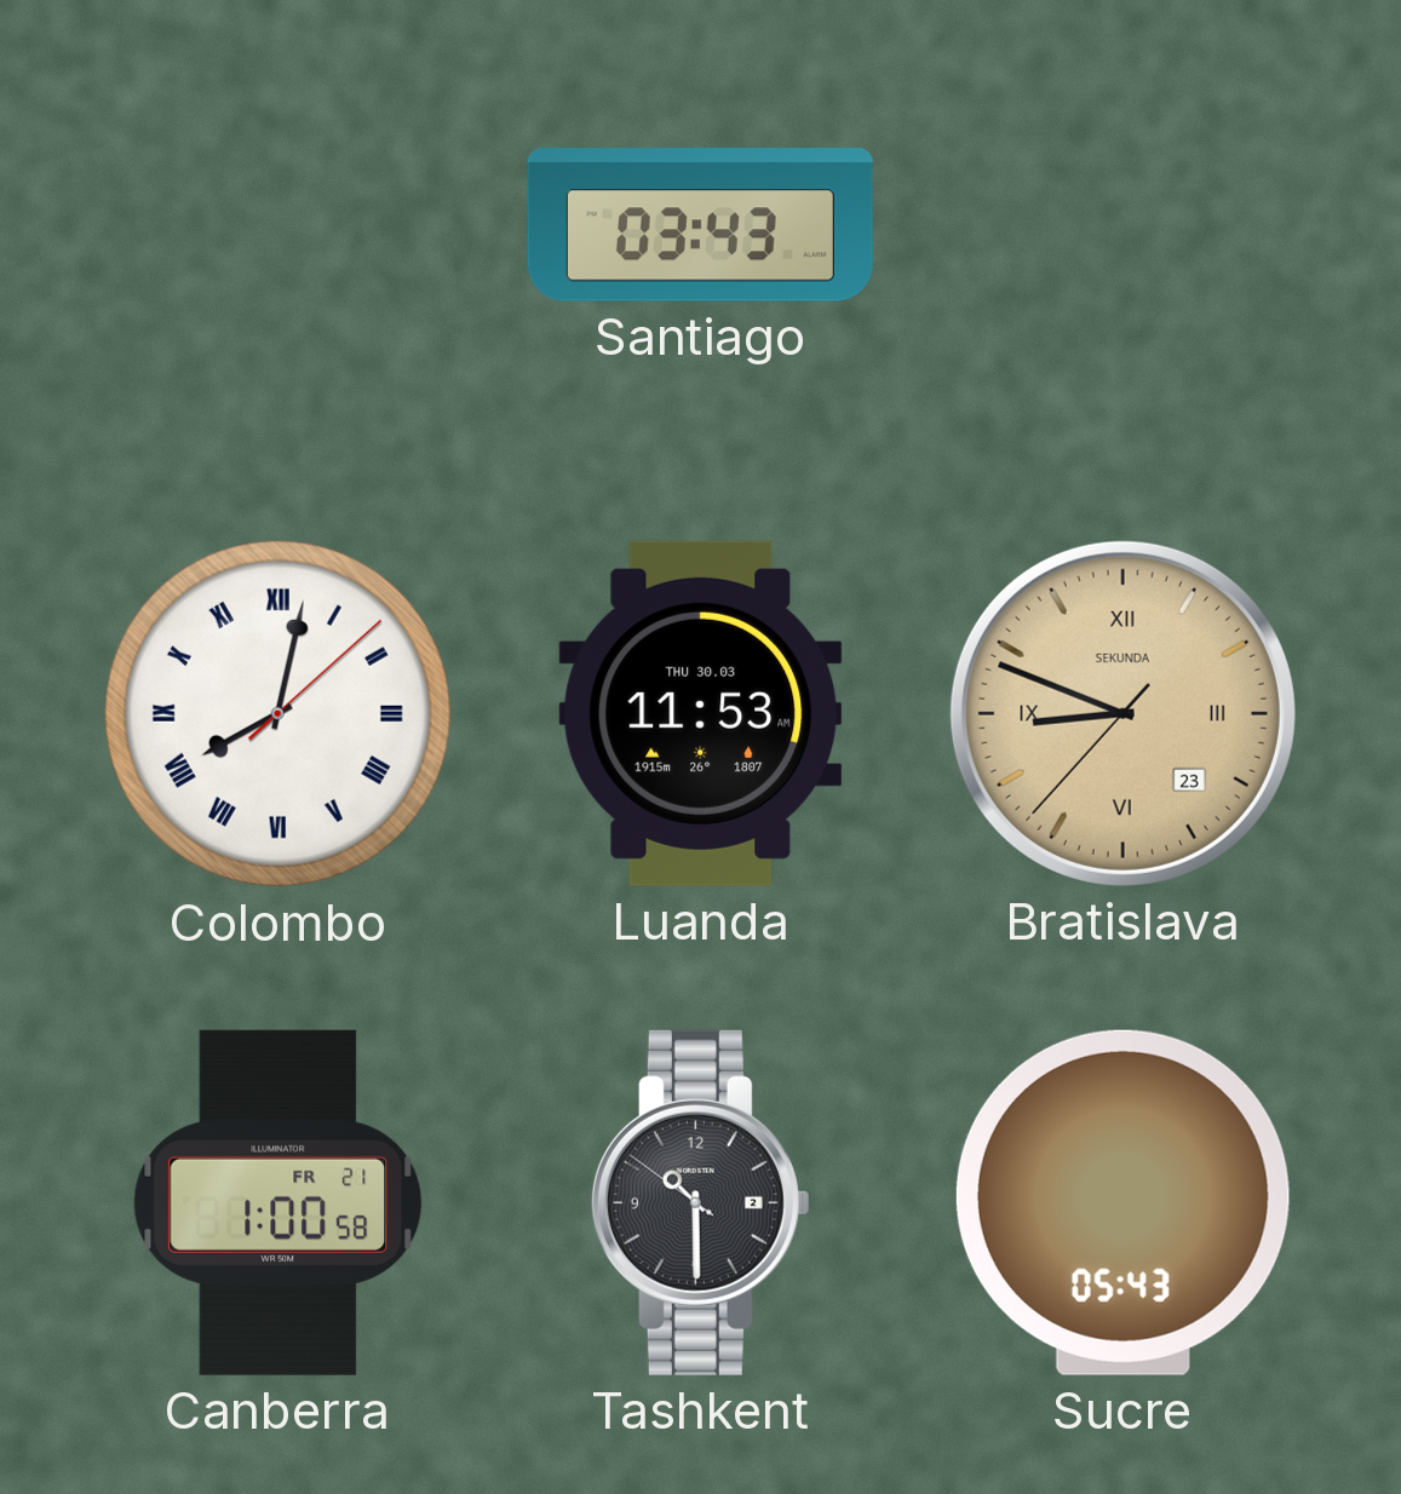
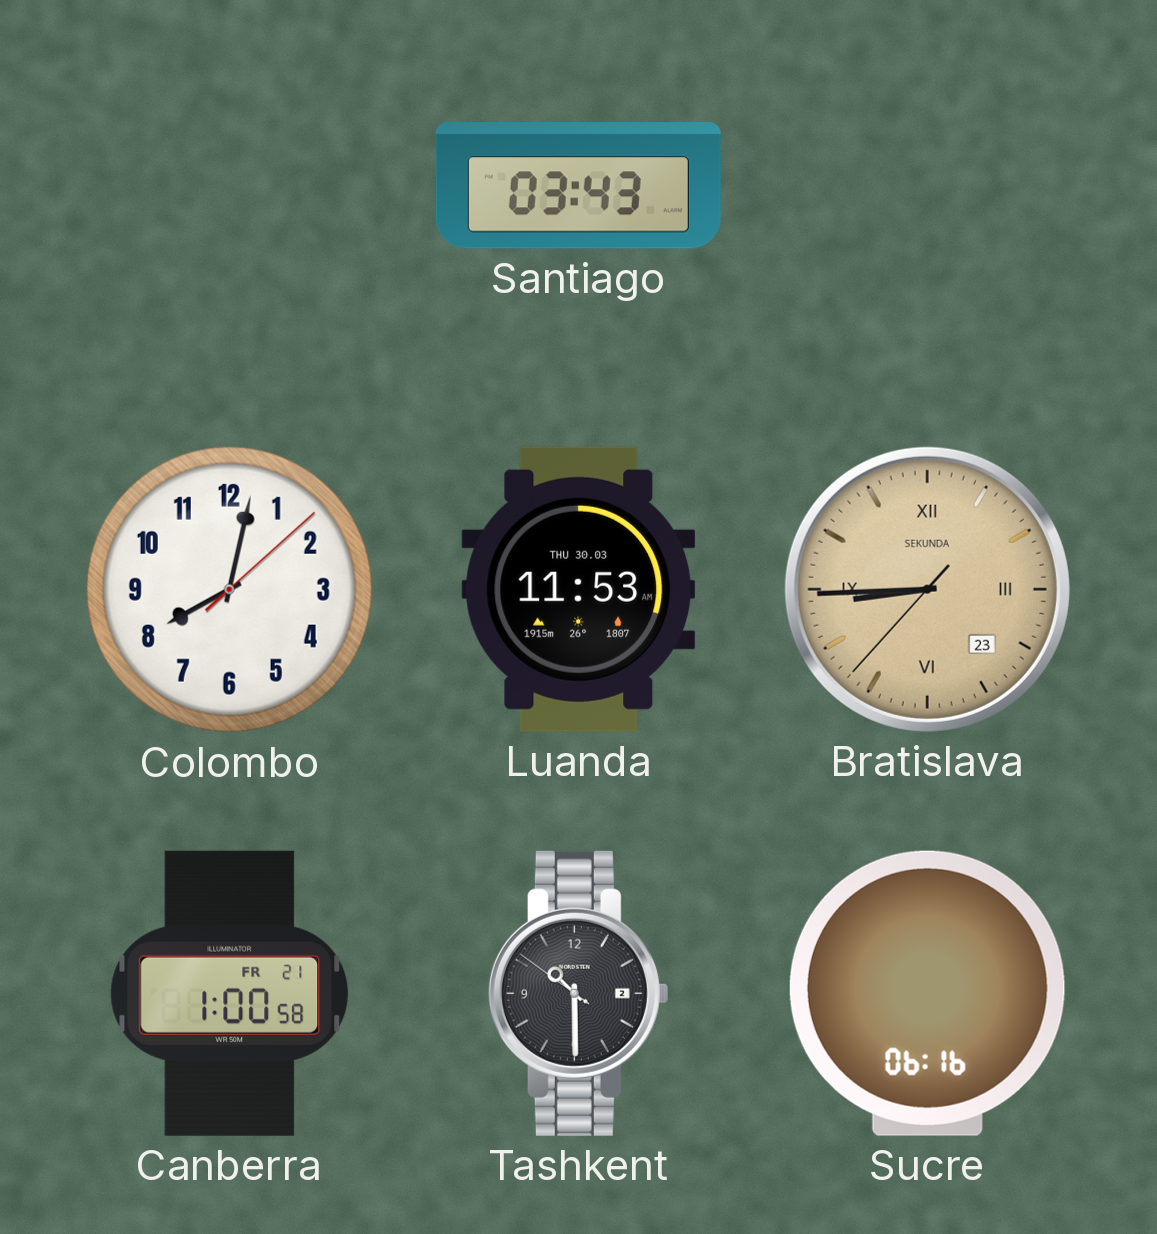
Colombo numerals: Roman -> Arabic (229, 589)
Bratislava: 8:48 -> 8:44 (927, 589)
Sucre: 05:43 -> 06:16 (927, 993)
